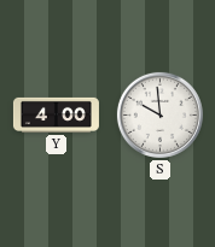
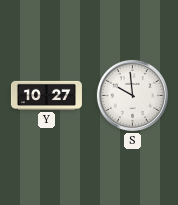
Y: 4:00 -> 10:27 (46, 95)
